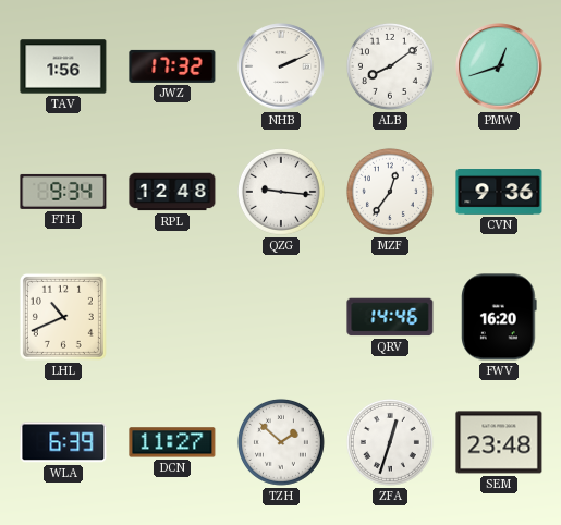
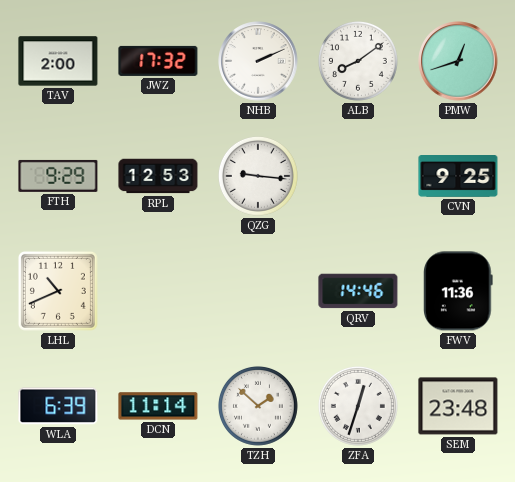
TAV: 1:56 -> 2:00 (58, 61)
FTH: 9:34 -> 9:29 (58, 176)
RPL: 12:48 -> 12:53 (158, 176)
MZF: 12:36 -> none (390, 192)
CVN: 9:36 -> 9:25 (458, 177)
FWV: 16:20 -> 11:36 (458, 291)
DCN: 11:27 -> 11:14 (158, 406)
